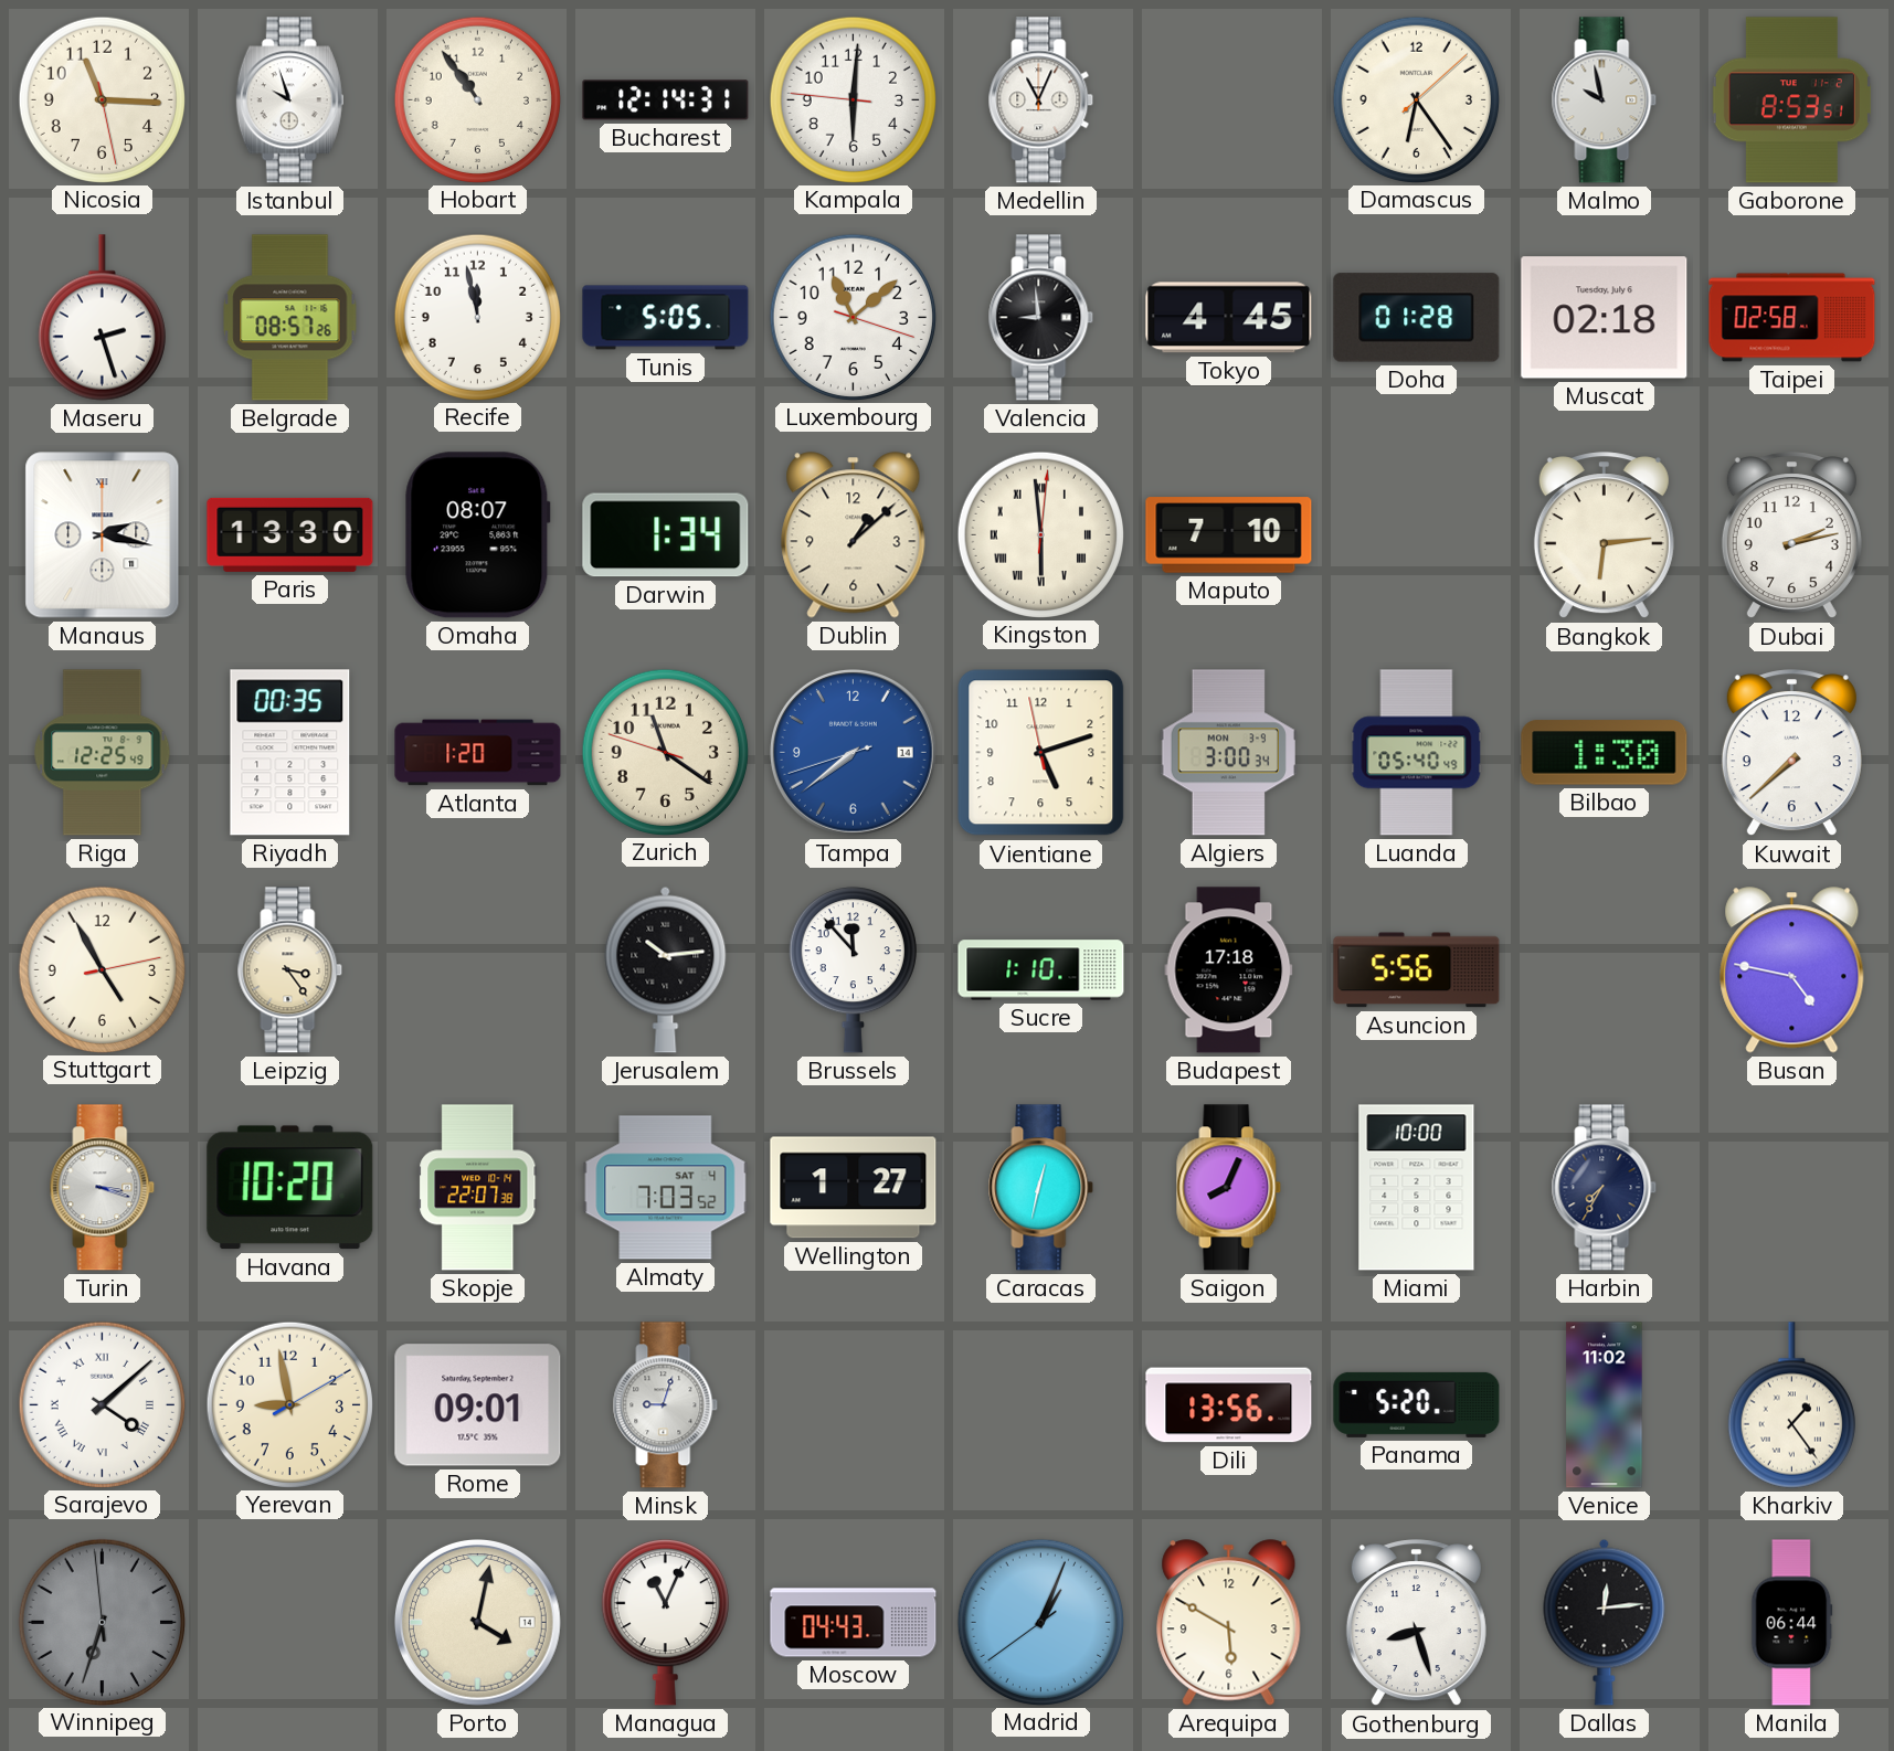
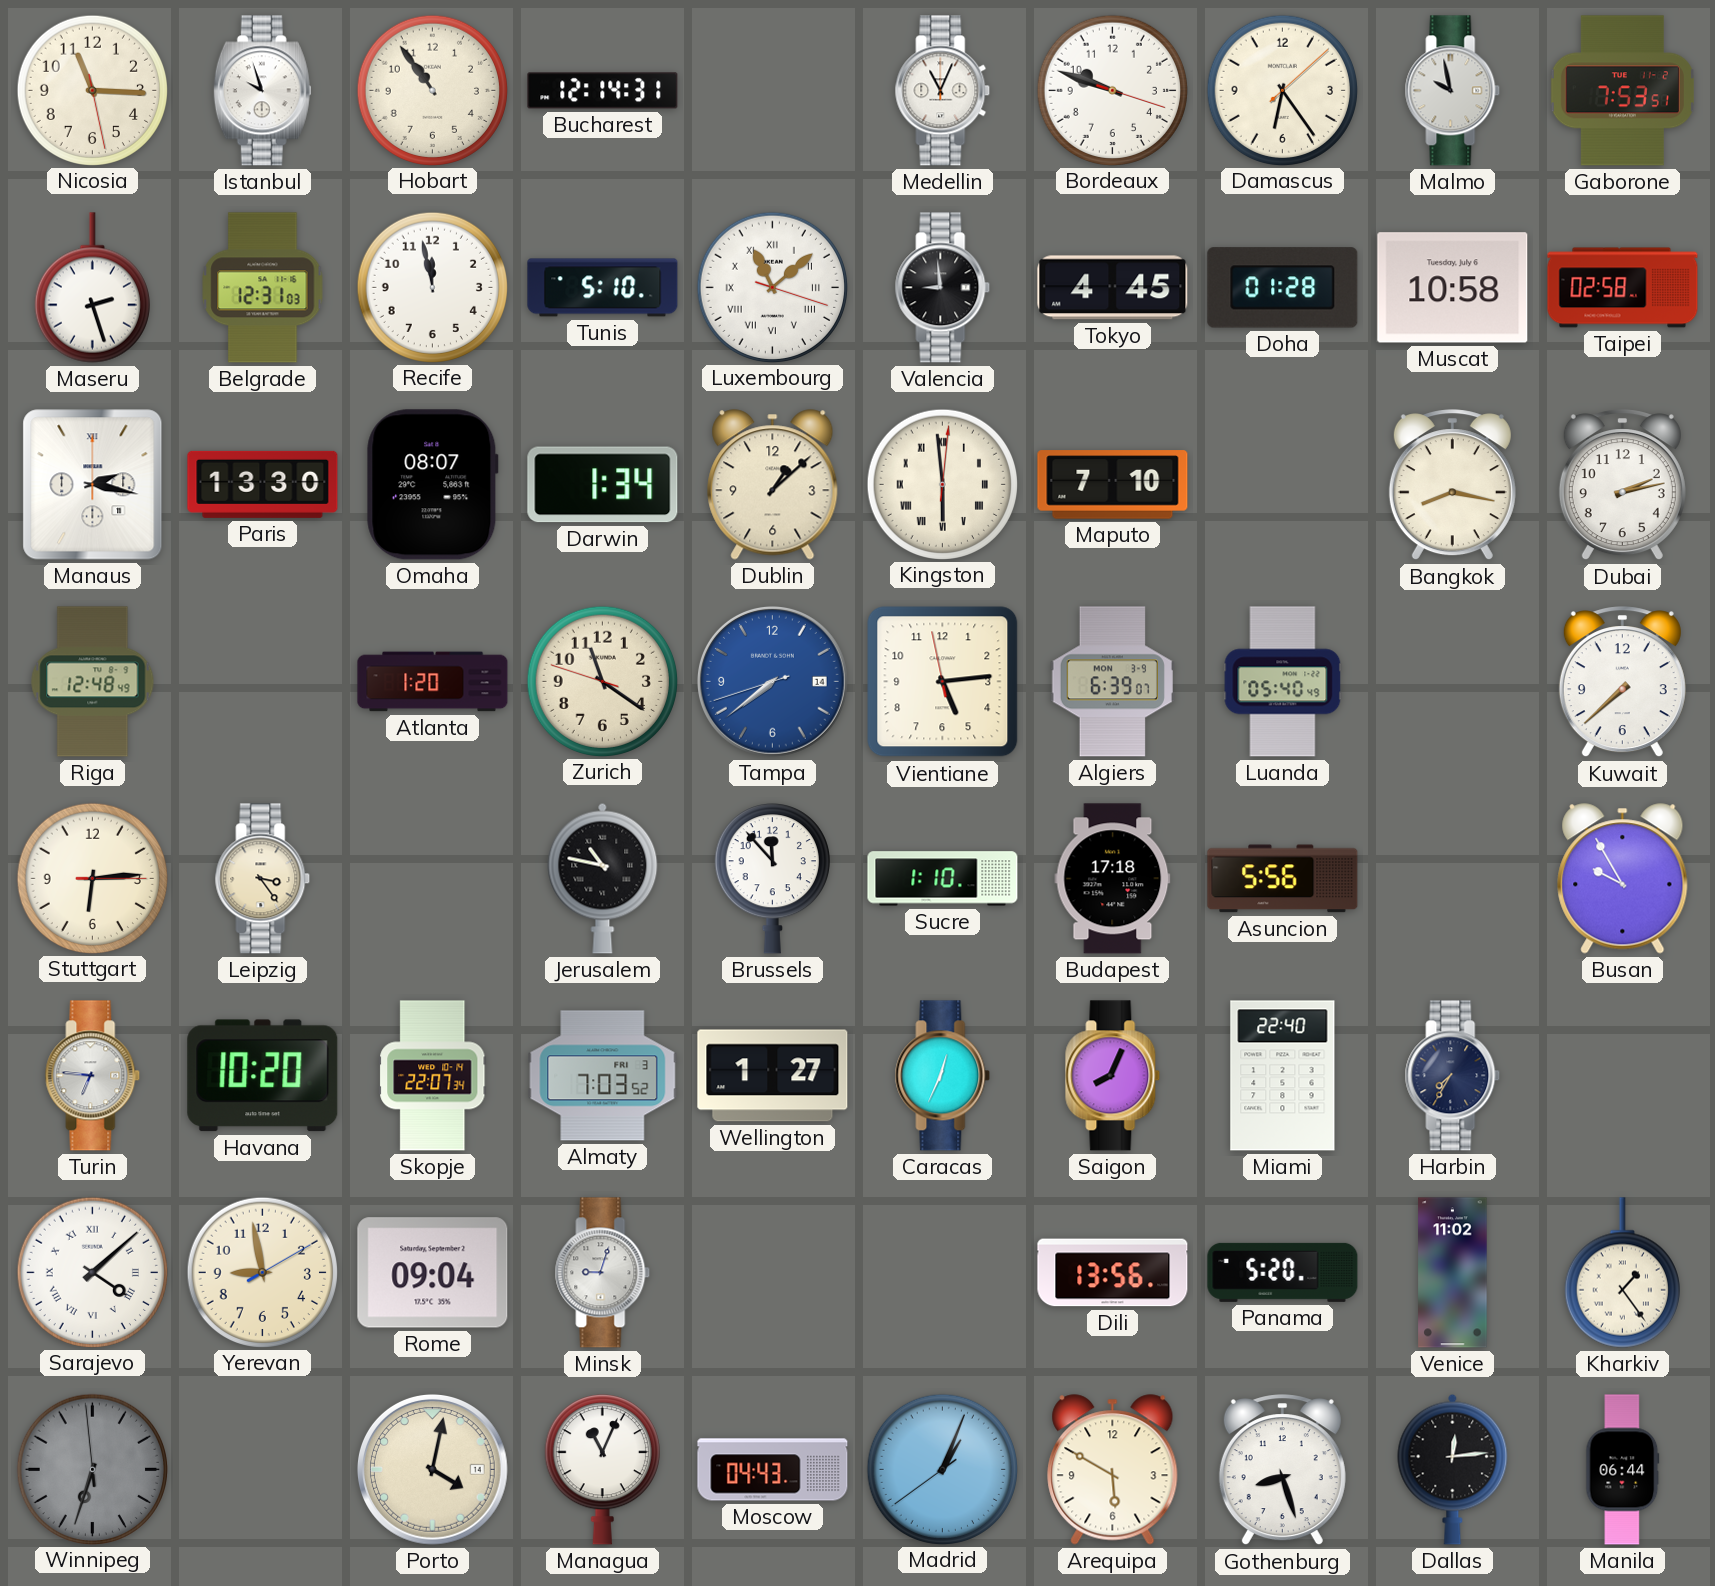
Kampala: 6:00 -> none (853, 99)
Bordeaux: none -> 9:48 (1112, 90)
Gaborone: 8:53 -> 7:53 (1622, 91)
Belgrade: 08:57 -> 12:31 (263, 288)
Tunis: 5:05 -> 5:10 (603, 288)
Luxembourg numerals: Arabic -> Roman (772, 287)
Muscat: 02:18 -> 10:58 (1453, 288)
Bangkok: 6:14 -> 8:17 (1452, 485)
Riga: 12:25 -> 12:48 (93, 682)
Riyadh: 00:35 -> none (290, 753)
Vientiane: 5:11 -> 5:13 (943, 682)
Algiers: 3:00 -> 6:39 (1112, 682)
Bilbao: 1:30 -> none (1605, 753)
Stuttgart: 4:55 -> 6:14 (92, 878)
Jerusalem: 10:14 -> 10:47 (603, 878)
Busan: 4:47 -> 9:55 (1623, 879)
Turin: 3:18 -> 6:46 (93, 1076)
Skopje: 22:07:38 -> 22:07:34 (433, 1076)
Almaty date: SAT 4 -> FRI 3 (603, 1076)
Caracas: 12:32 -> 12:34 (943, 1076)
Miami: 10:00 -> 22:40 (1283, 1076)
Rome: 09:01 -> 09:04 (433, 1273)
